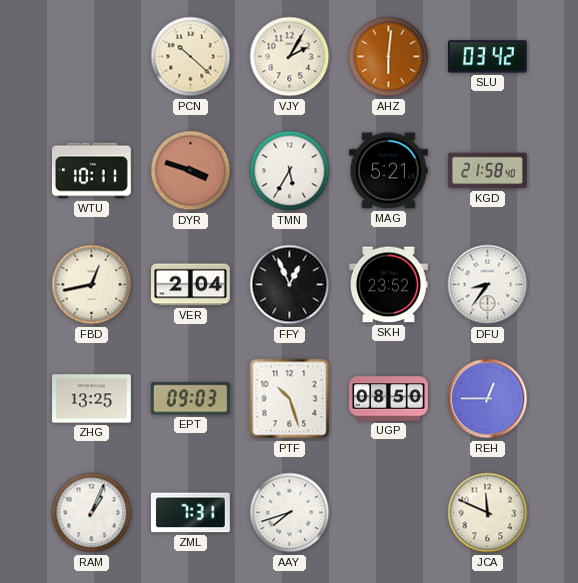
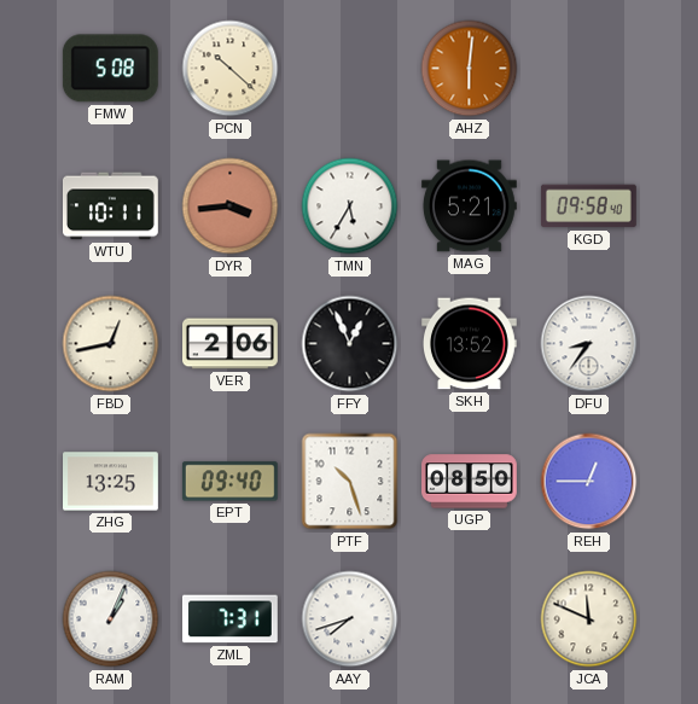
FMW: none -> 5:08 (110, 69)
VJY: 2:05 -> none (290, 57)
SLU: 03:42 -> none (488, 57)
DYR: 3:48 -> 3:44 (231, 206)
KGD: 21:58 -> 09:58 (588, 206)
VER: 2:04 -> 2:06 (231, 344)
SKH: 23:52 -> 13:52 (469, 344)
EPT: 09:03 -> 09:40 (229, 482)
